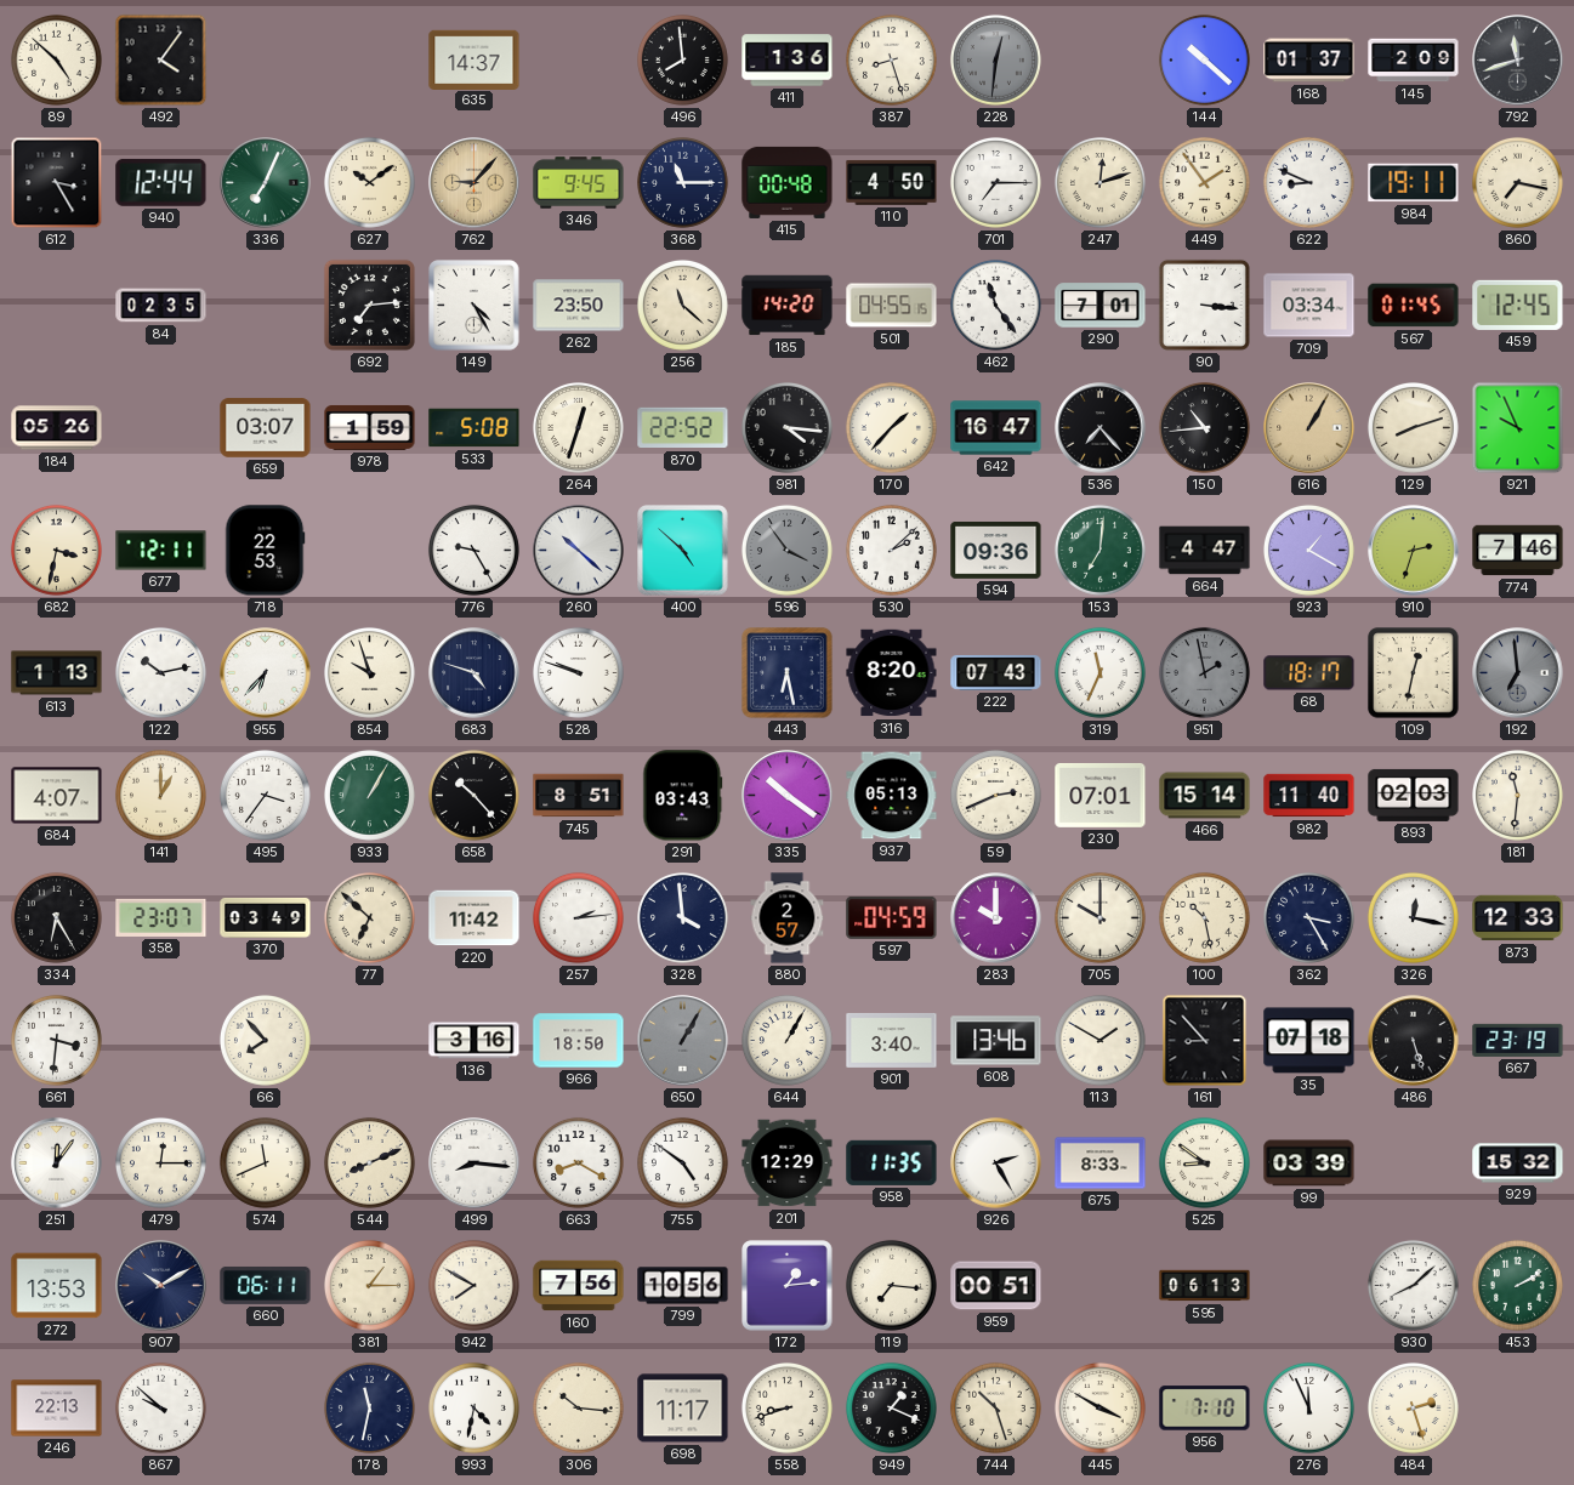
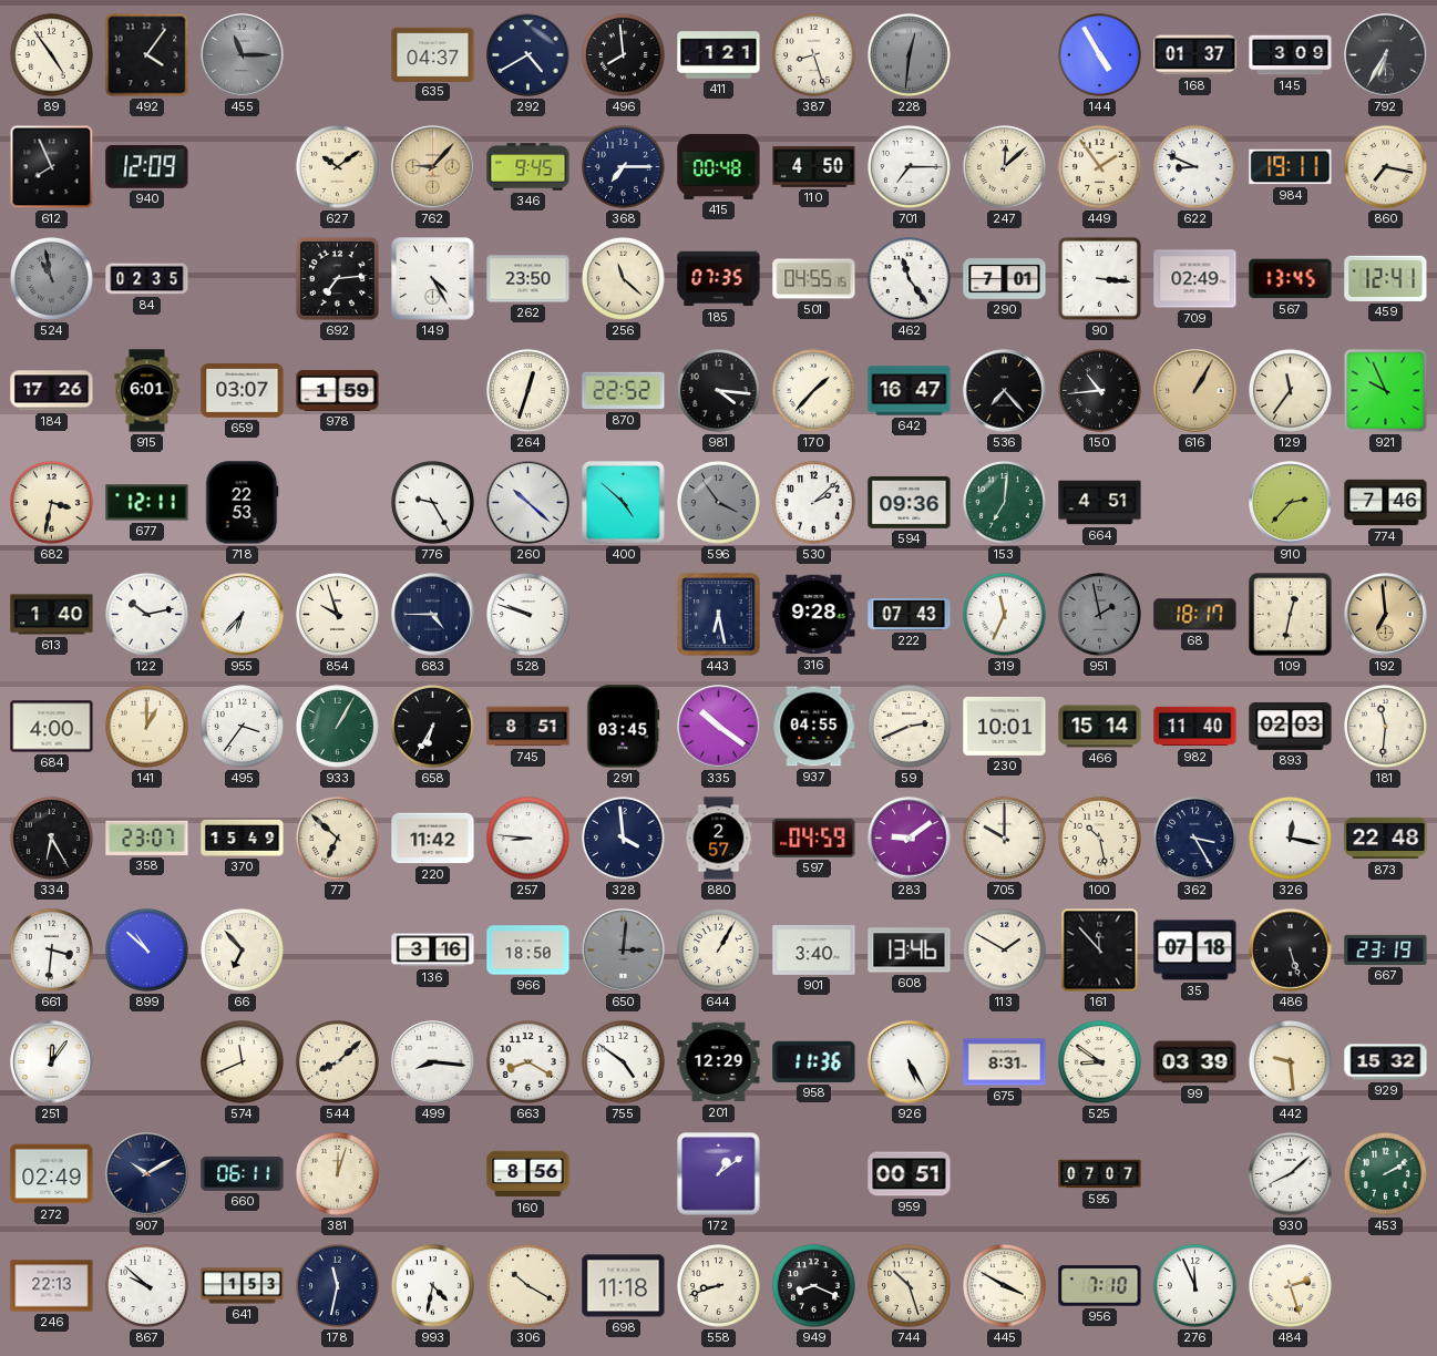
89: 4:52 -> 4:54 (51, 54)
455: none -> 11:15 (243, 55)
635: 14:37 -> 04:37 (433, 54)
292: none -> 4:40 (528, 55)
411: 1:36 -> 1:21 (719, 55)
144: 10:22 -> 4:55 (1099, 54)
145: 2:09 -> 3:09 (1291, 55)
792: 11:42 -> 6:35 (1386, 55)
612: 3:25 -> 7:56 (52, 167)
940: 12:44 -> 12:09 (147, 166)
336: 7:04 -> none (266, 183)
368: 11:15 -> 7:15 (623, 166)
247: 12:12 -> 12:08 (1004, 166)
524: none -> 10:58 (51, 278)
185: 14:20 -> 07:35 (719, 279)
709: 03:34 -> 02:49 (1195, 279)
567: 01:45 -> 13:45 (1291, 279)
459: 12:45 -> 12:41 (1386, 278)
184: 05:26 -> 17:26 (52, 391)
915: none -> 6:01 (147, 391)
533: 5:08 -> none (475, 428)
129: 8:12 -> 11:36 (1290, 390)
664: 4:47 -> 4:51 (1100, 503)
923: 1:20 -> none (1308, 550)
910: 2:33 -> 2:37 (1291, 503)
613: 1:13 -> 1:40 (52, 615)
683: 4:48 -> 4:45 (433, 615)
316: 8:20 -> 9:28 (814, 615)
192 dial: grey -> champagne (1386, 615)
684: 4:07 -> 4:00 (52, 727)
658: 10:23 -> 6:35 (432, 726)
291: 03:43 -> 03:45 (624, 727)
937: 05:13 -> 04:55 (814, 727)
230: 07:01 -> 10:01 (1005, 726)
370: 03:49 -> 15:49 (243, 838)
257: 2:14 -> 8:46 (527, 838)
283: 10:00 -> 9:09 (910, 839)
873: 12:33 -> 22:48 (1386, 839)
899: none -> 10:52 (146, 949)
66: 7:53 -> 6:53 (242, 949)
650: 1:05 -> 3:01 (624, 951)
161: 8:53 -> 11:53 (1100, 951)
479: 12:15 -> none (160, 1162)
544: 8:11 -> 8:08 (337, 1061)
958: 11:35 -> 11:36 (814, 1061)
926: 2:25 -> 5:25 (910, 1062)
675: 8:33 -> 8:31 (1005, 1062)
442: none -> 9:29 (1290, 1061)
272: 13:53 -> 02:49 (52, 1174)
381: 1:15 -> 12:03 (337, 1173)
942: 7:50 -> none (473, 1285)
160: 7:56 -> 8:56 (528, 1174)
799: 10:56 -> none (683, 1286)
172: 1:14 -> 1:09 (719, 1174)
119: 7:16 -> none (891, 1285)
595: 06:13 -> 07:07 (1100, 1174)
641: none -> 1:53 (243, 1286)
306: 10:16 -> 10:20 (527, 1285)
698: 11:17 -> 11:18 (624, 1286)
949: 1:19 -> 8:19 (813, 1285)
